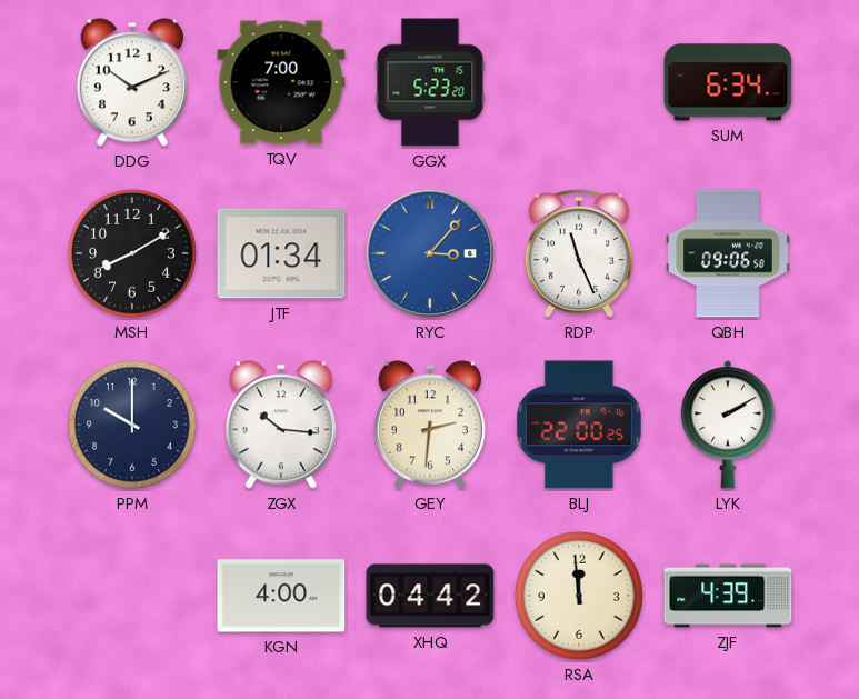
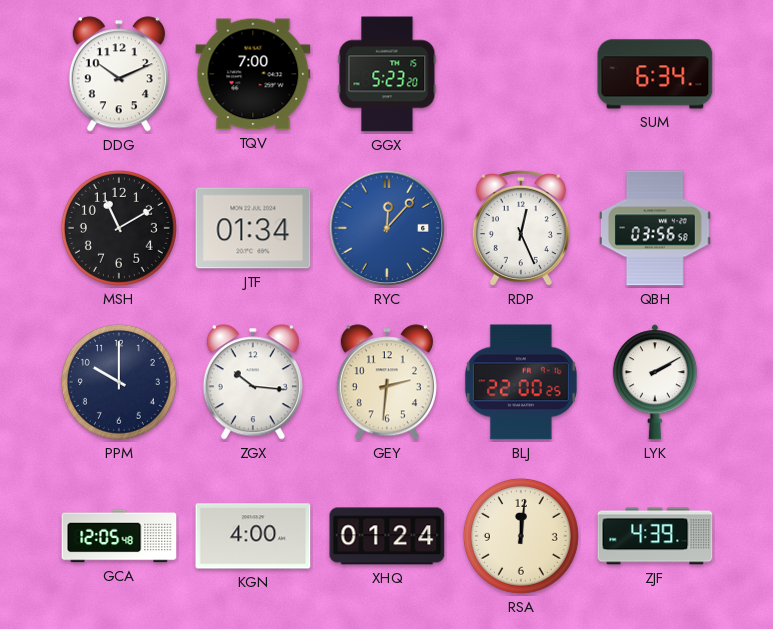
MSH: 8:10 -> 11:10 (119, 228)
RYC: 3:07 -> 12:07 (387, 228)
RDP: 11:26 -> 12:26 (521, 228)
QBH: 09:06 -> 03:56 (656, 228)
GCA: none -> 12:05 (119, 536)
XHQ: 04:42 -> 01:24 (387, 536)
RSA: 11:59 -> 12:01 (521, 536)
